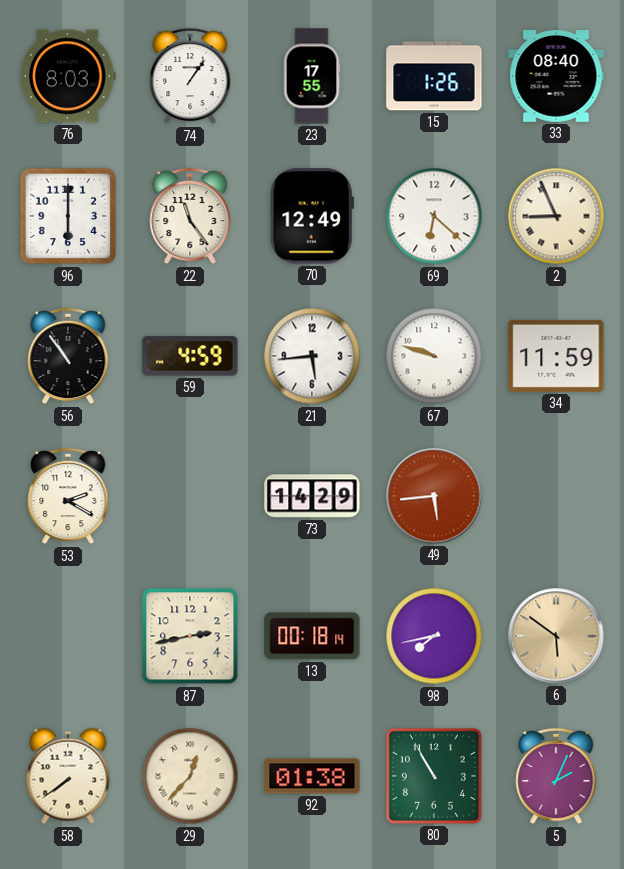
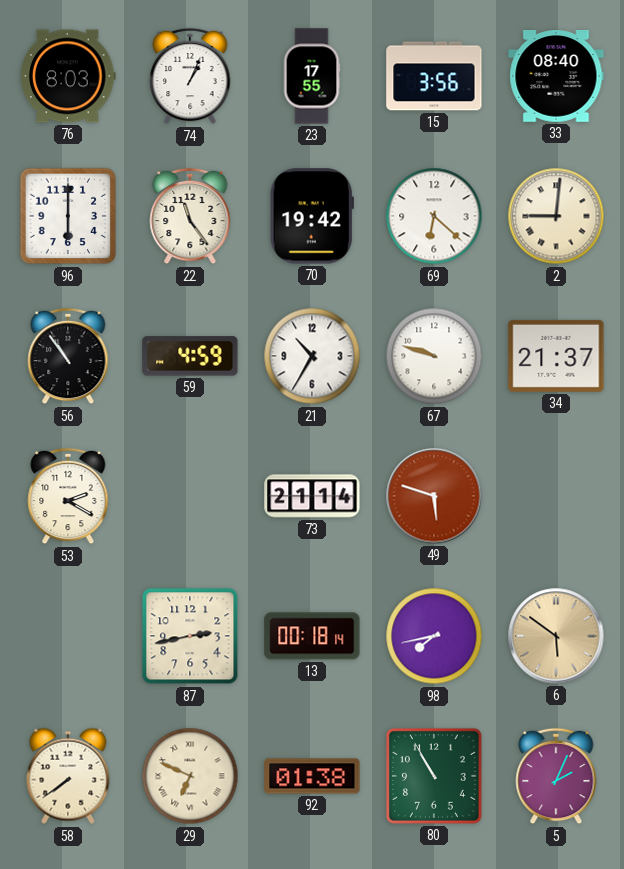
74: 1:06 -> 1:04 (190, 76)
15: 1:26 -> 3:56 (434, 76)
70: 12:49 -> 19:42 (312, 216)
2: 8:56 -> 9:01 (556, 216)
21: 5:44 -> 10:35 (312, 356)
34: 11:59 -> 21:37 (556, 356)
73: 14:29 -> 21:14 (312, 496)
49: 5:44 -> 5:48 (434, 496)
29: 12:37 -> 6:49 (190, 776)
